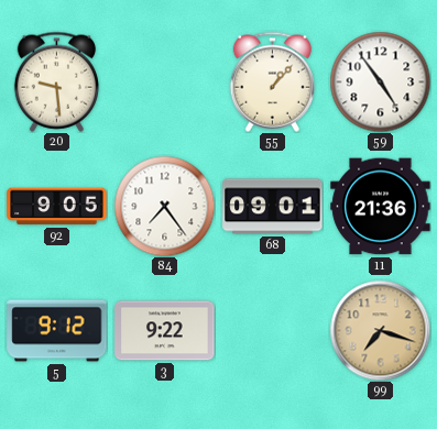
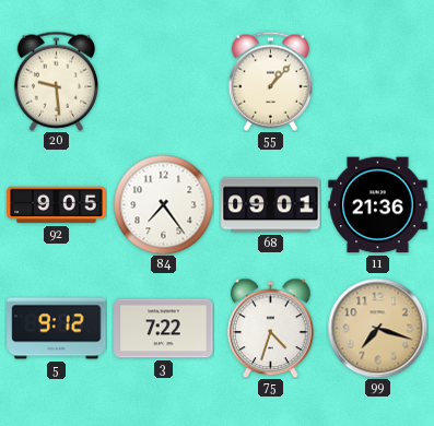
59: 4:54 -> none (380, 81)
3: 9:22 -> 7:22 (164, 329)
75: none -> 4:33 (271, 328)
